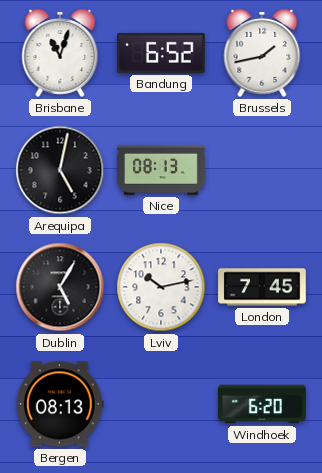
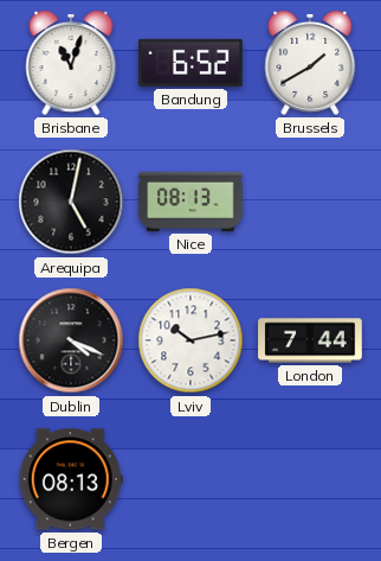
Brussels: 1:43 -> 1:40 (310, 63)
Dublin: 5:05 -> 4:19 (71, 340)
London: 7:45 -> 7:44 (310, 340)
Windhoek: 6:20 -> none (262, 404)
